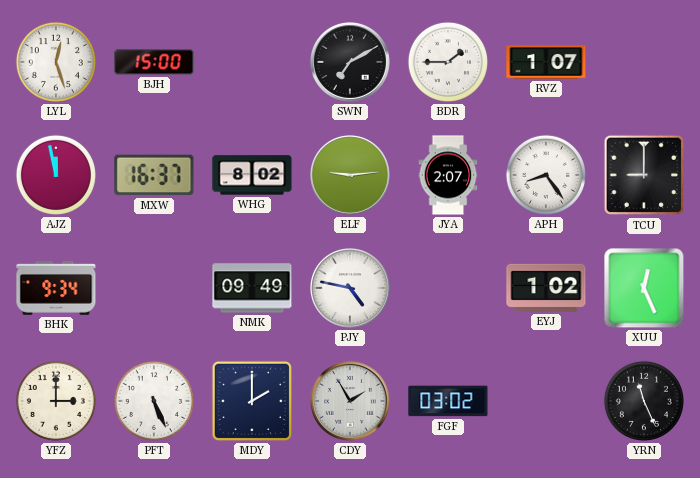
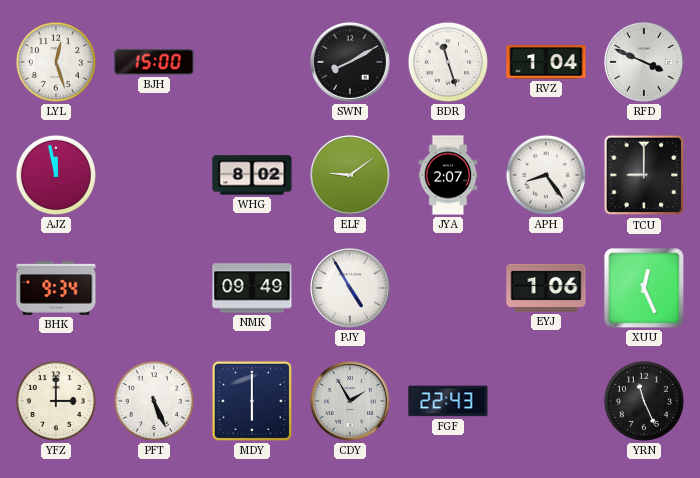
SWN: 7:10 -> 8:10 (350, 62)
BDR: 1:45 -> 11:27 (448, 62)
RVZ: 1:07 -> 1:04 (546, 62)
RFD: none -> 3:49 (644, 62)
MXW: 16:37 -> none (154, 175)
ELF: 9:14 -> 9:09 (350, 175)
PJY: 4:47 -> 4:55 (350, 288)
EYJ: 1:02 -> 1:06 (546, 288)
MDY: 2:00 -> 6:00 (252, 401)
FGF: 03:02 -> 22:43 (448, 401)
